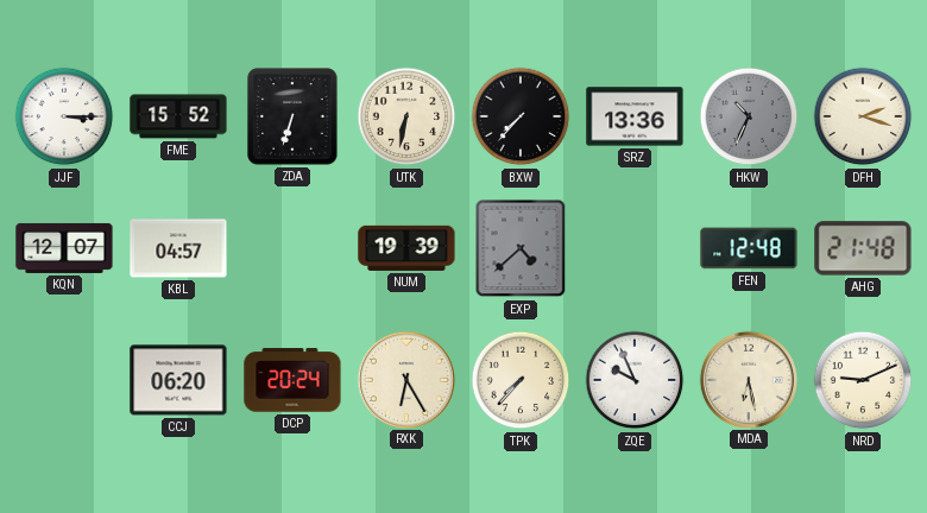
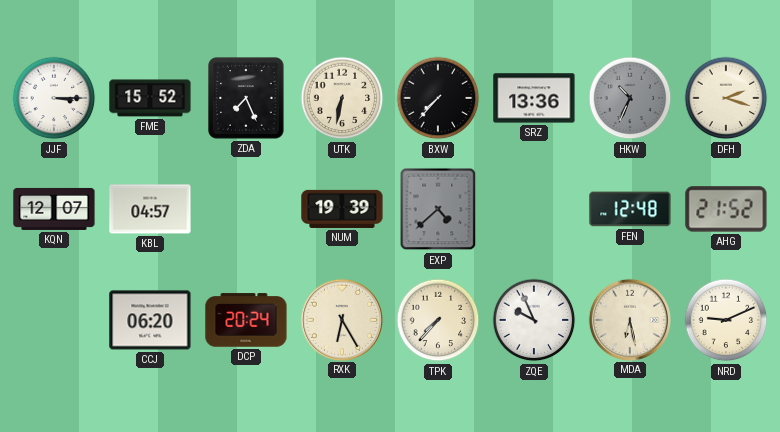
ZDA: 6:33 -> 7:26 (246, 98)
AHG: 21:48 -> 21:52 (726, 209)
